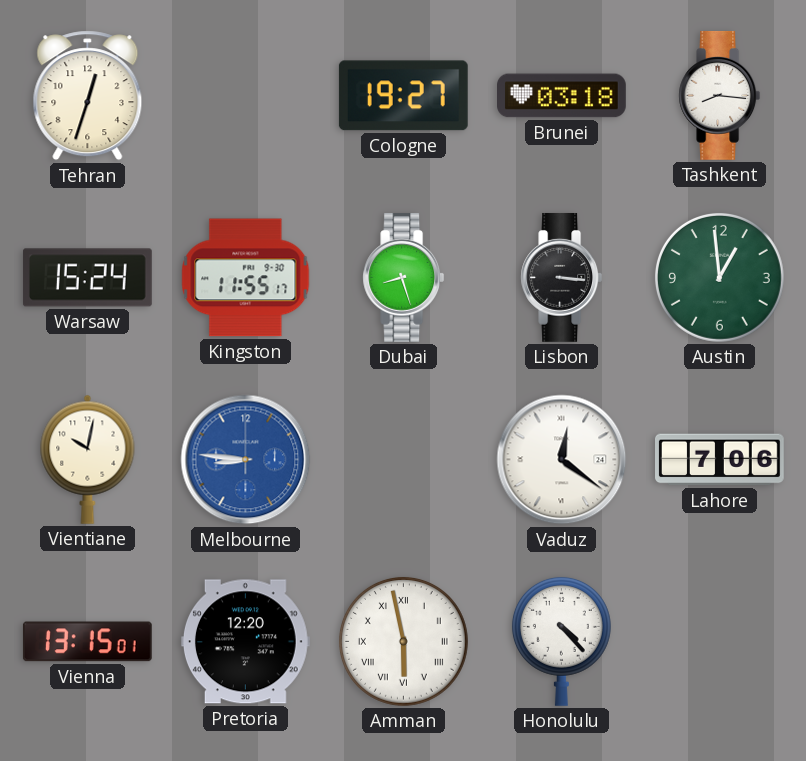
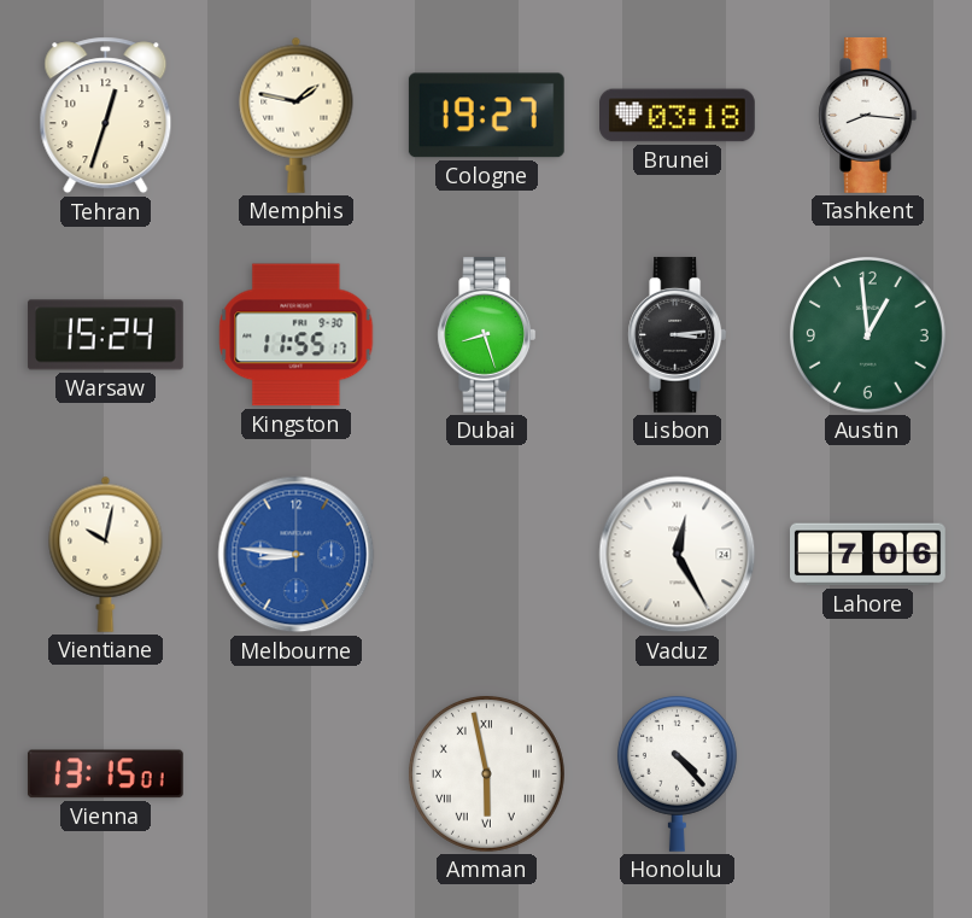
Memphis: none -> 1:47 (297, 115)
Lisbon: 3:16 -> 3:14 (678, 334)
Vaduz: 12:21 -> 12:25 (678, 555)
Pretoria: 12:20 -> none (245, 642)
